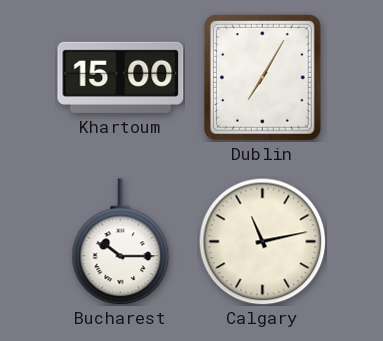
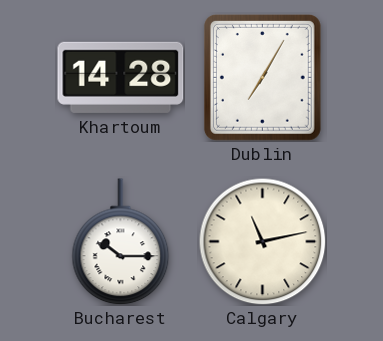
Khartoum: 15:00 -> 14:28 (121, 77)
